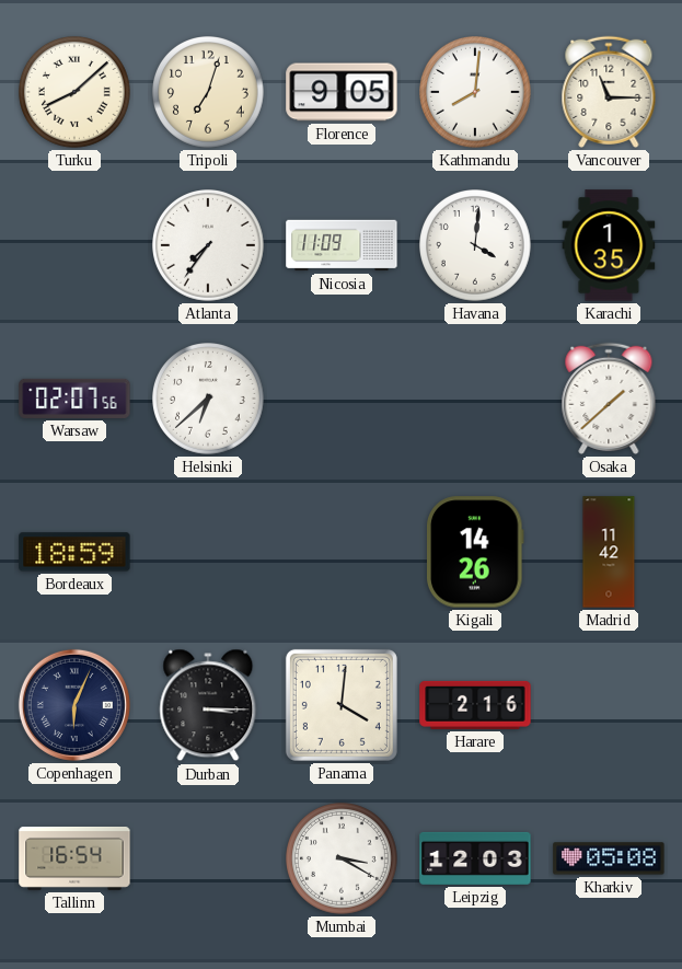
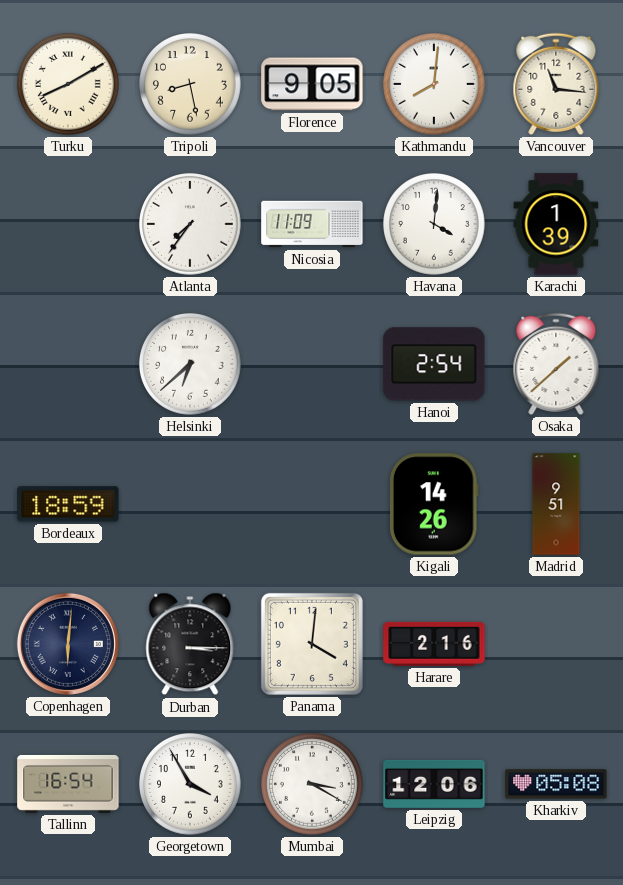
Turku: 8:08 -> 8:10 (69, 85)
Tripoli: 7:03 -> 8:28 (191, 85)
Vancouver: 11:15 -> 11:16 (556, 84)
Karachi: 1:35 -> 1:39 (556, 224)
Warsaw: 02:07 -> none (74, 399)
Hanoi: none -> 2:54 (434, 364)
Madrid: 11:42 -> 9:51 (556, 504)
Copenhagen: 6:04 -> 6:01 (68, 644)
Georgetown: none -> 3:55 (191, 785)
Leipzig: 12:03 -> 12:06 (434, 784)
